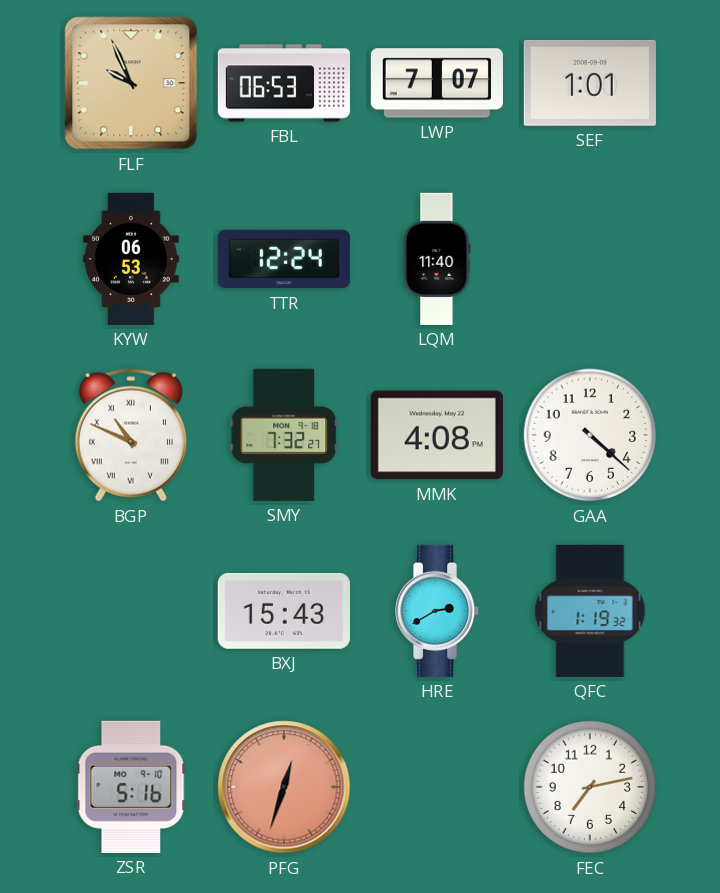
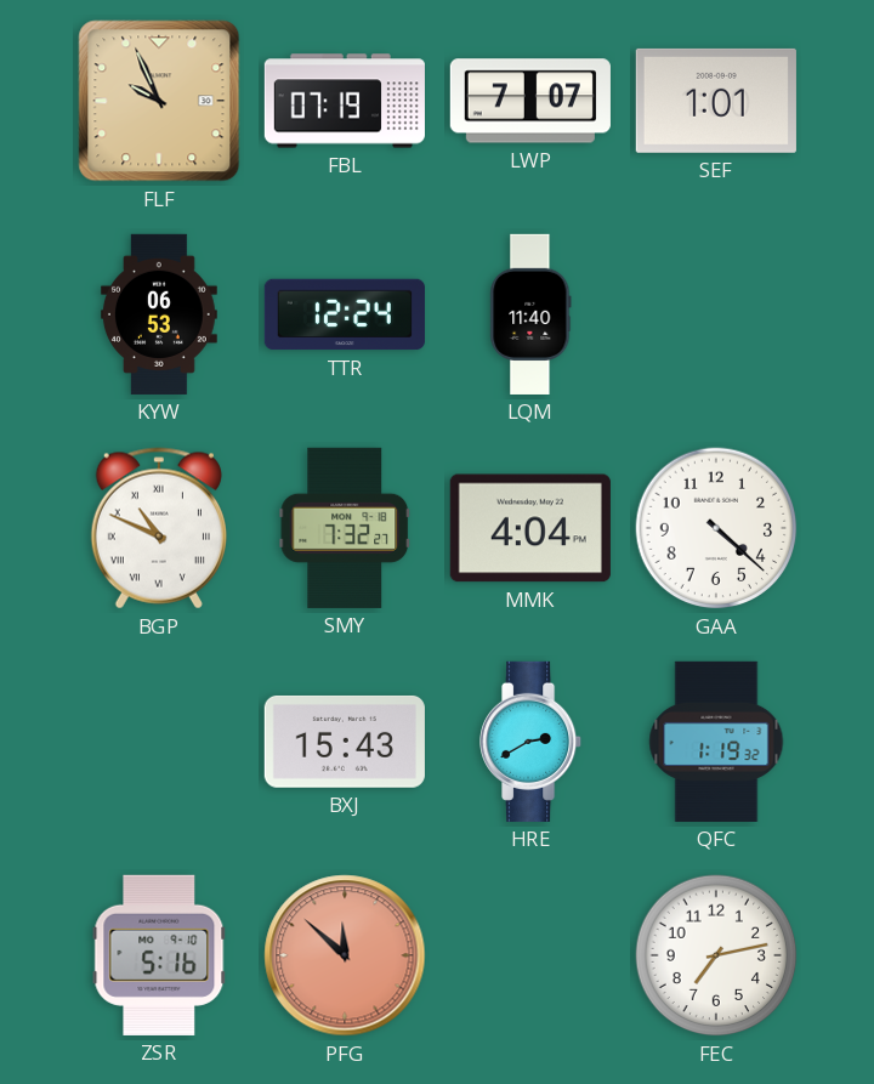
FBL: 06:53 -> 07:19 (344, 101)
MMK: 4:08 -> 4:04 (530, 528)
PFG: 12:33 -> 11:52 (345, 955)
